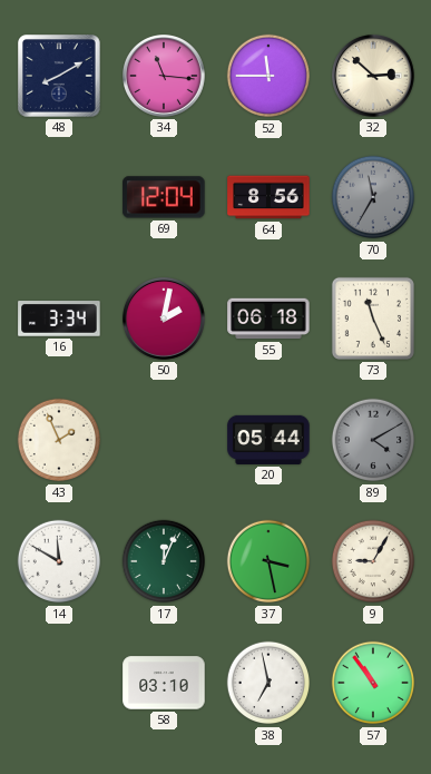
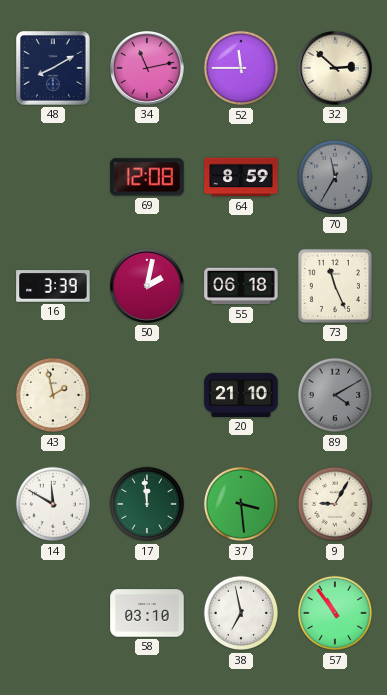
34: 11:16 -> 11:13 (148, 69)
69: 12:04 -> 12:08 (147, 177)
64: 8:56 -> 8:59 (241, 177)
16: 3:34 -> 3:39 (53, 286)
43: 1:56 -> 1:58 (53, 395)
20: 05:44 -> 21:10 (241, 395)
17: 12:04 -> 11:59 (147, 504)
37: 3:28 -> 3:29 (241, 504)
